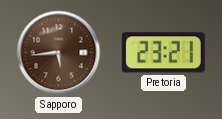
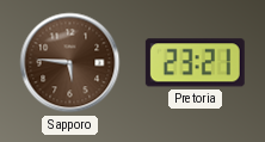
Sapporo: 5:44 -> 5:46 (70, 63)
